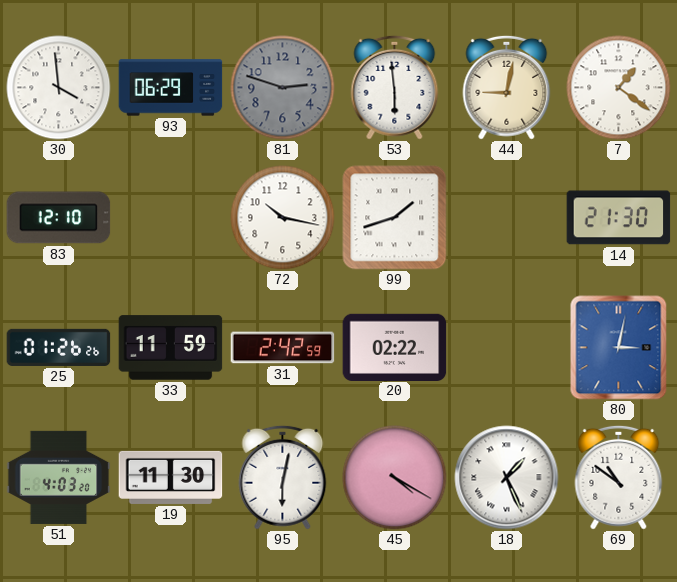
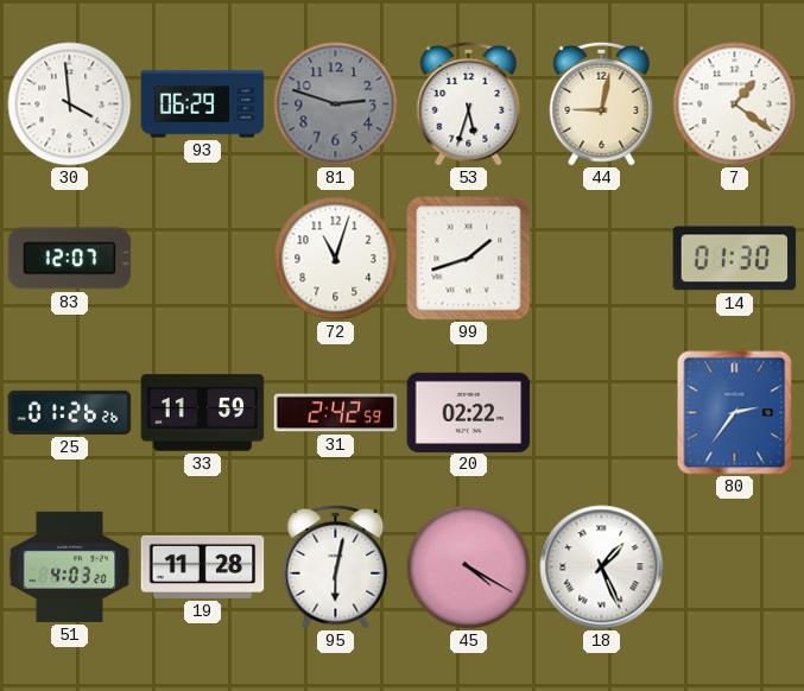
53: 5:59 -> 5:33 (469, 103)
83: 12:10 -> 12:07 (70, 259)
72: 10:17 -> 11:03 (336, 259)
14: 21:30 -> 01:30 (735, 259)
80: 3:02 -> 2:36 (735, 413)
19: 11:30 -> 11:28 (203, 566)
69: 10:51 -> none (619, 477)
